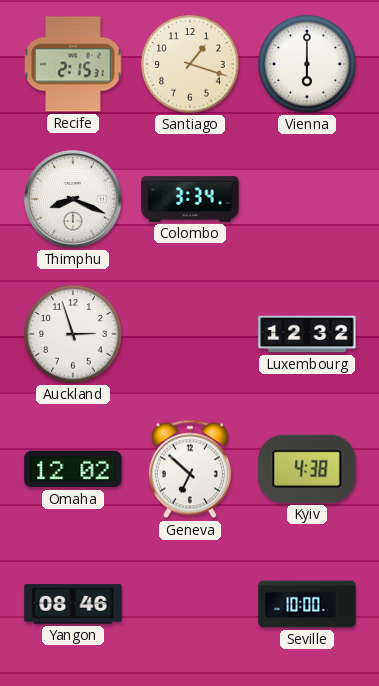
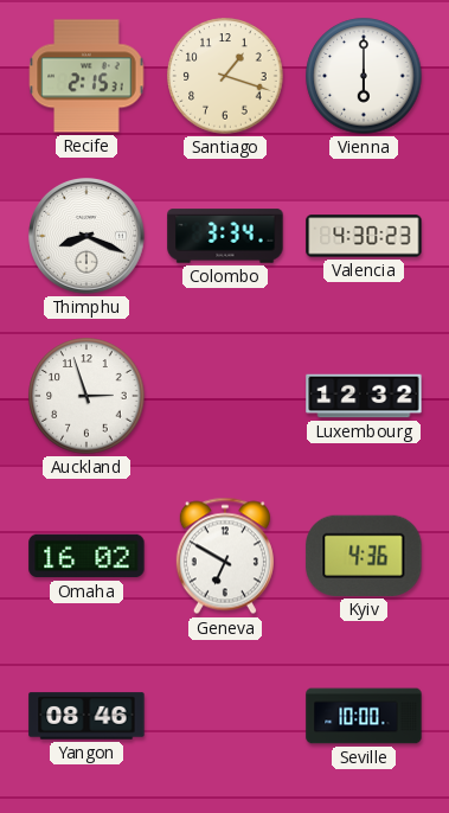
Valencia: none -> 4:30 (364, 236)
Omaha: 12:02 -> 16:02 (86, 556)
Geneva: 6:52 -> 6:50 (225, 556)
Kyiv: 4:38 -> 4:36 (364, 556)
